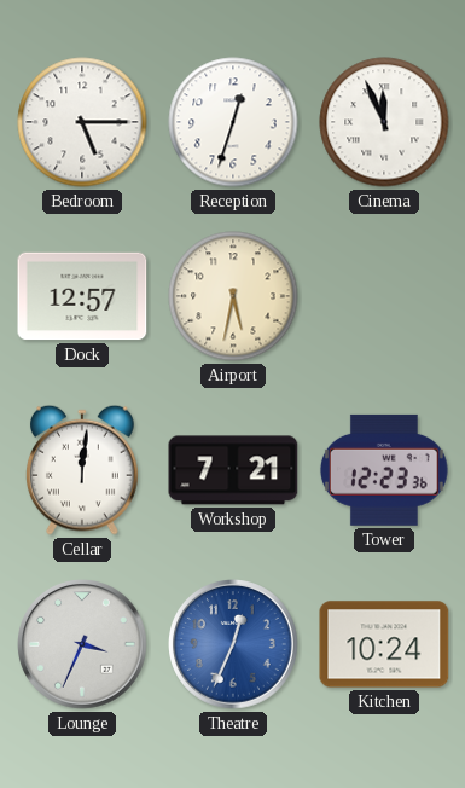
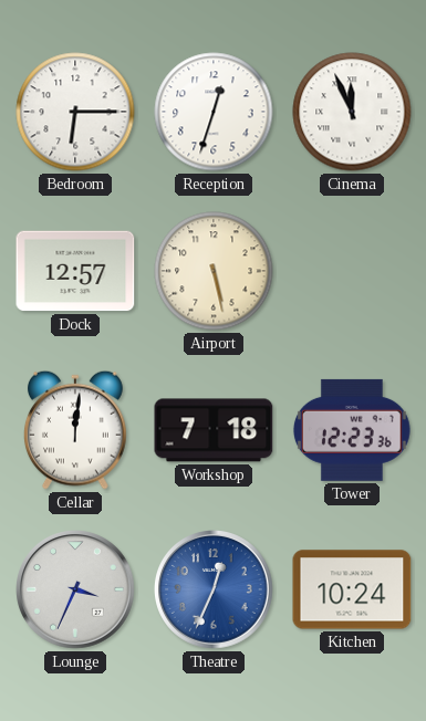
Bedroom: 5:15 -> 6:15 (75, 112)
Airport: 5:32 -> 5:28 (214, 271)
Workshop: 7:21 -> 7:18 (214, 430)
